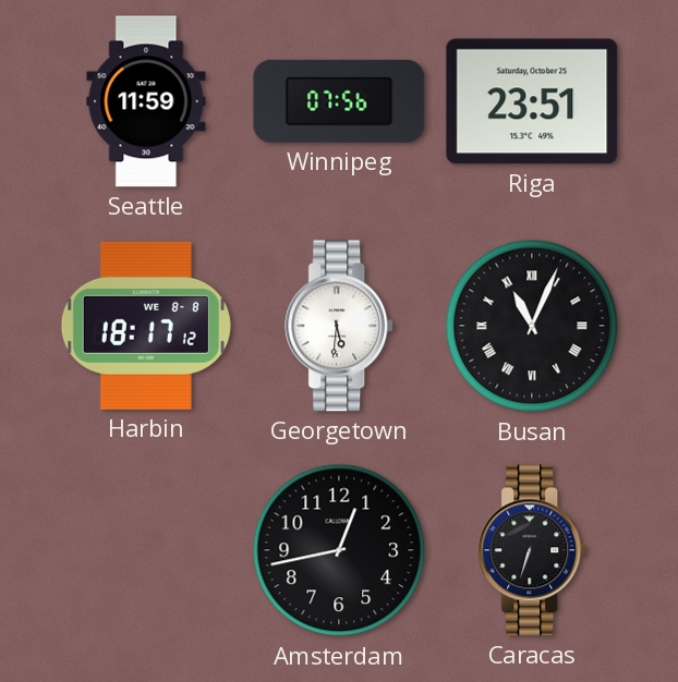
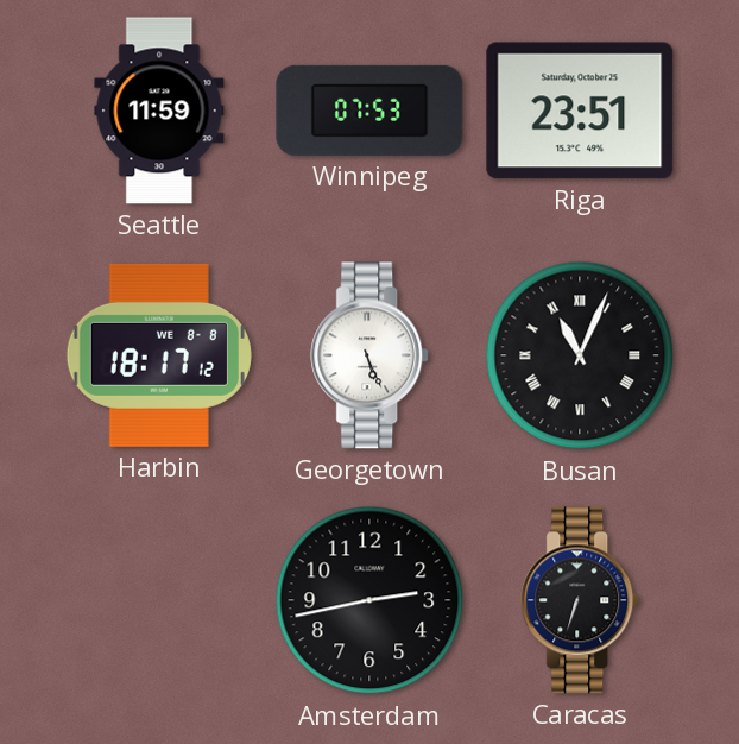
Winnipeg: 07:56 -> 07:53 (369, 111)
Georgetown: 5:31 -> 5:26 (371, 355)
Amsterdam: 12:43 -> 2:43 (369, 600)
